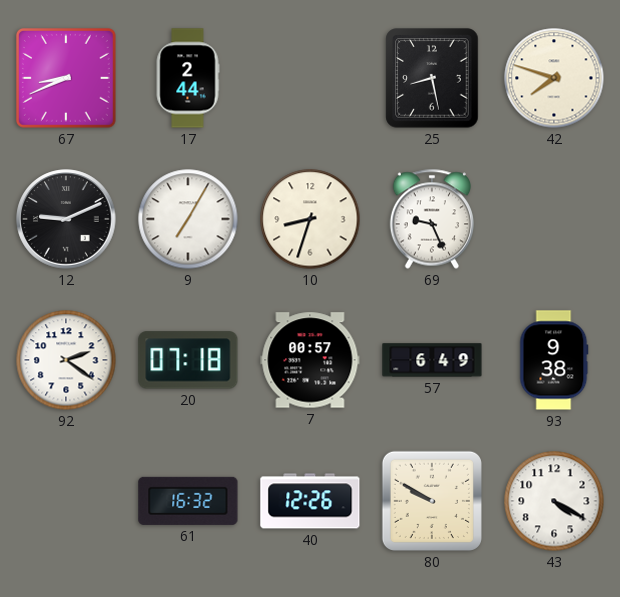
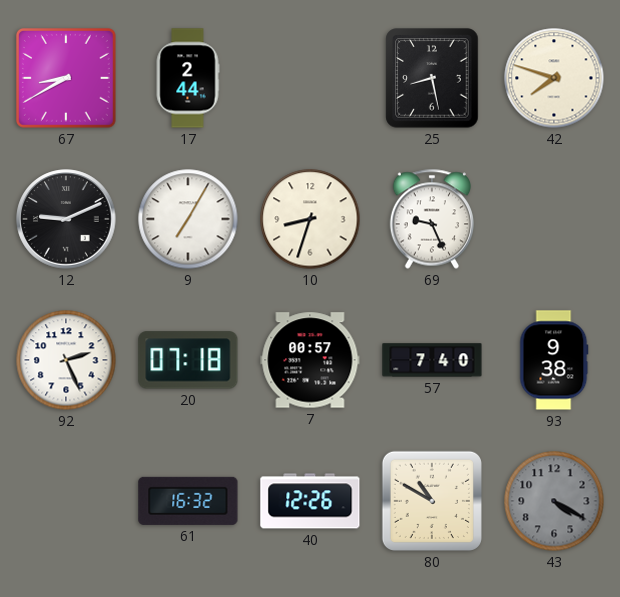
67: 8:41 -> 8:40 (66, 78)
92: 2:21 -> 2:26 (66, 360)
57: 6:49 -> 7:40 (432, 360)
80: 9:50 -> 10:50 (432, 501)
43 dial: white -> grey (554, 501)
